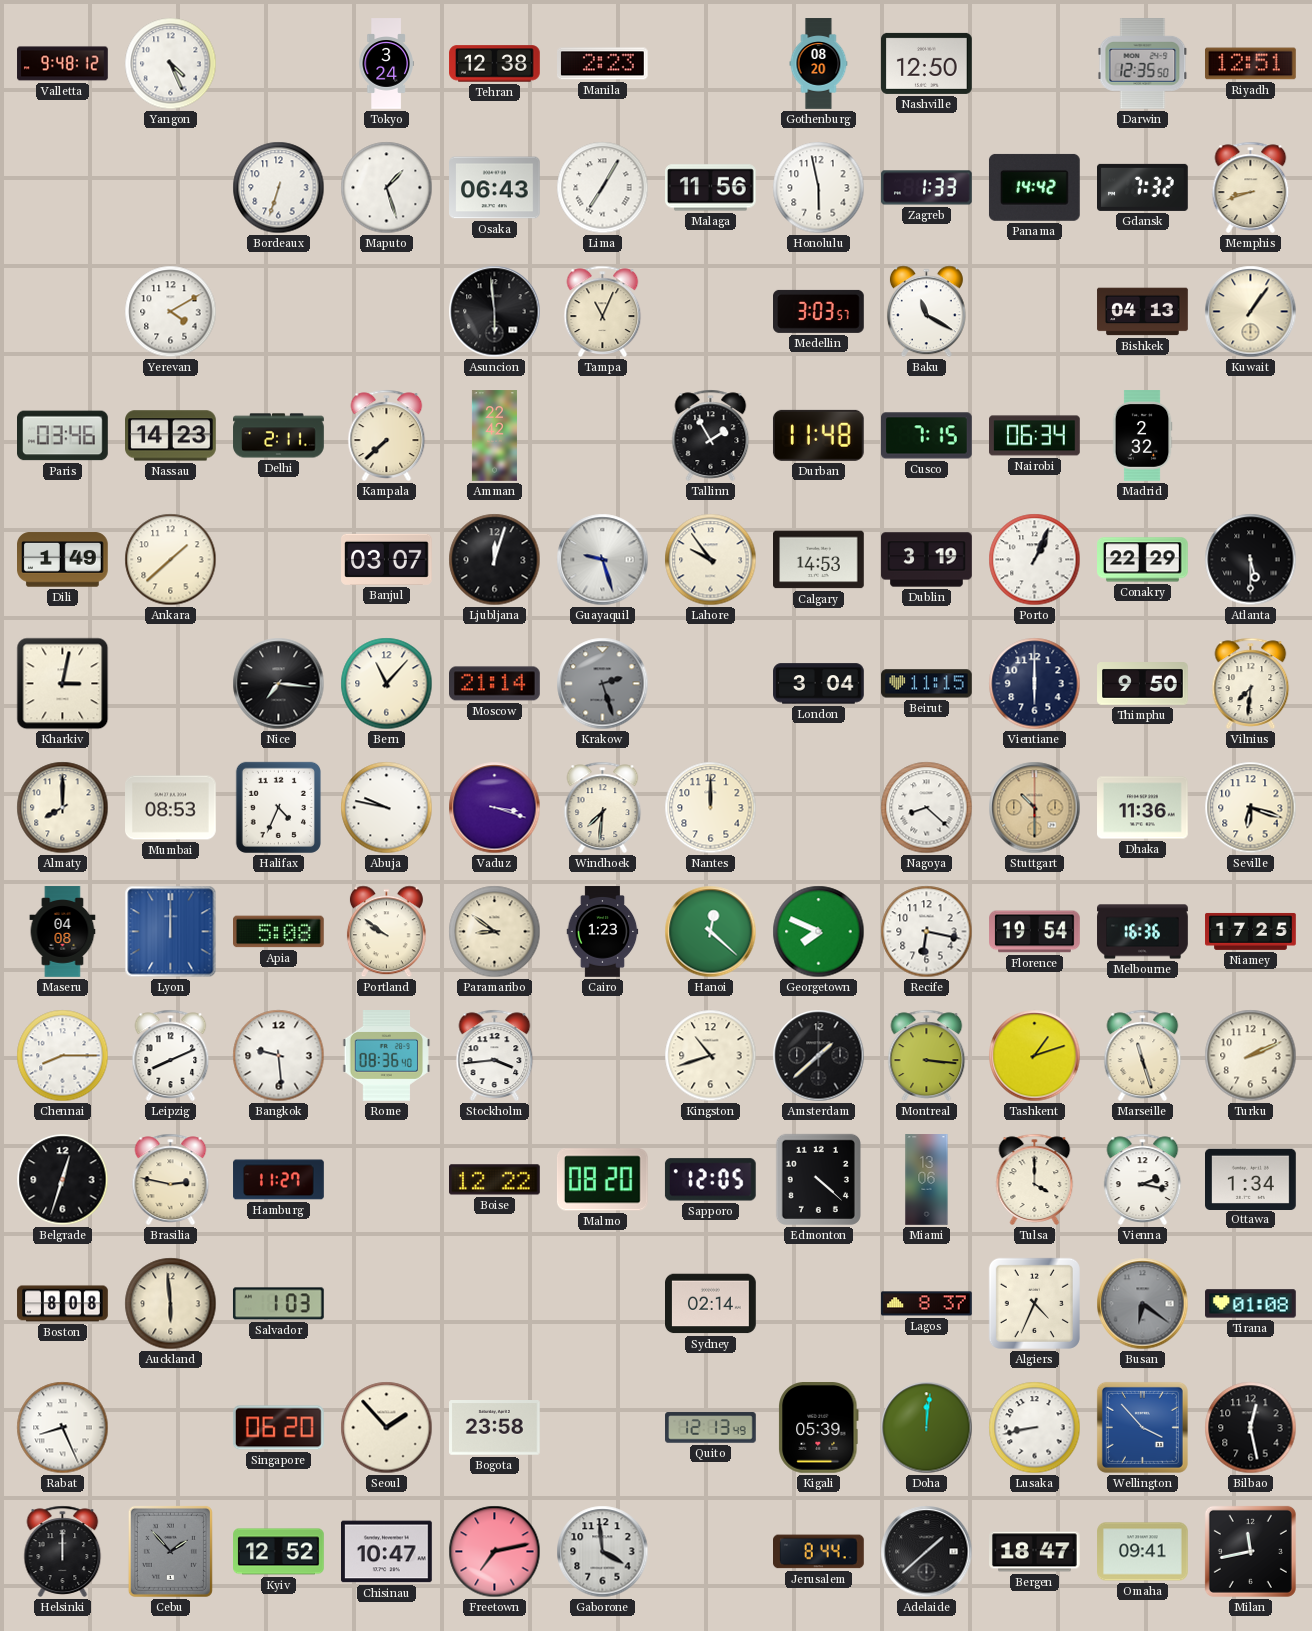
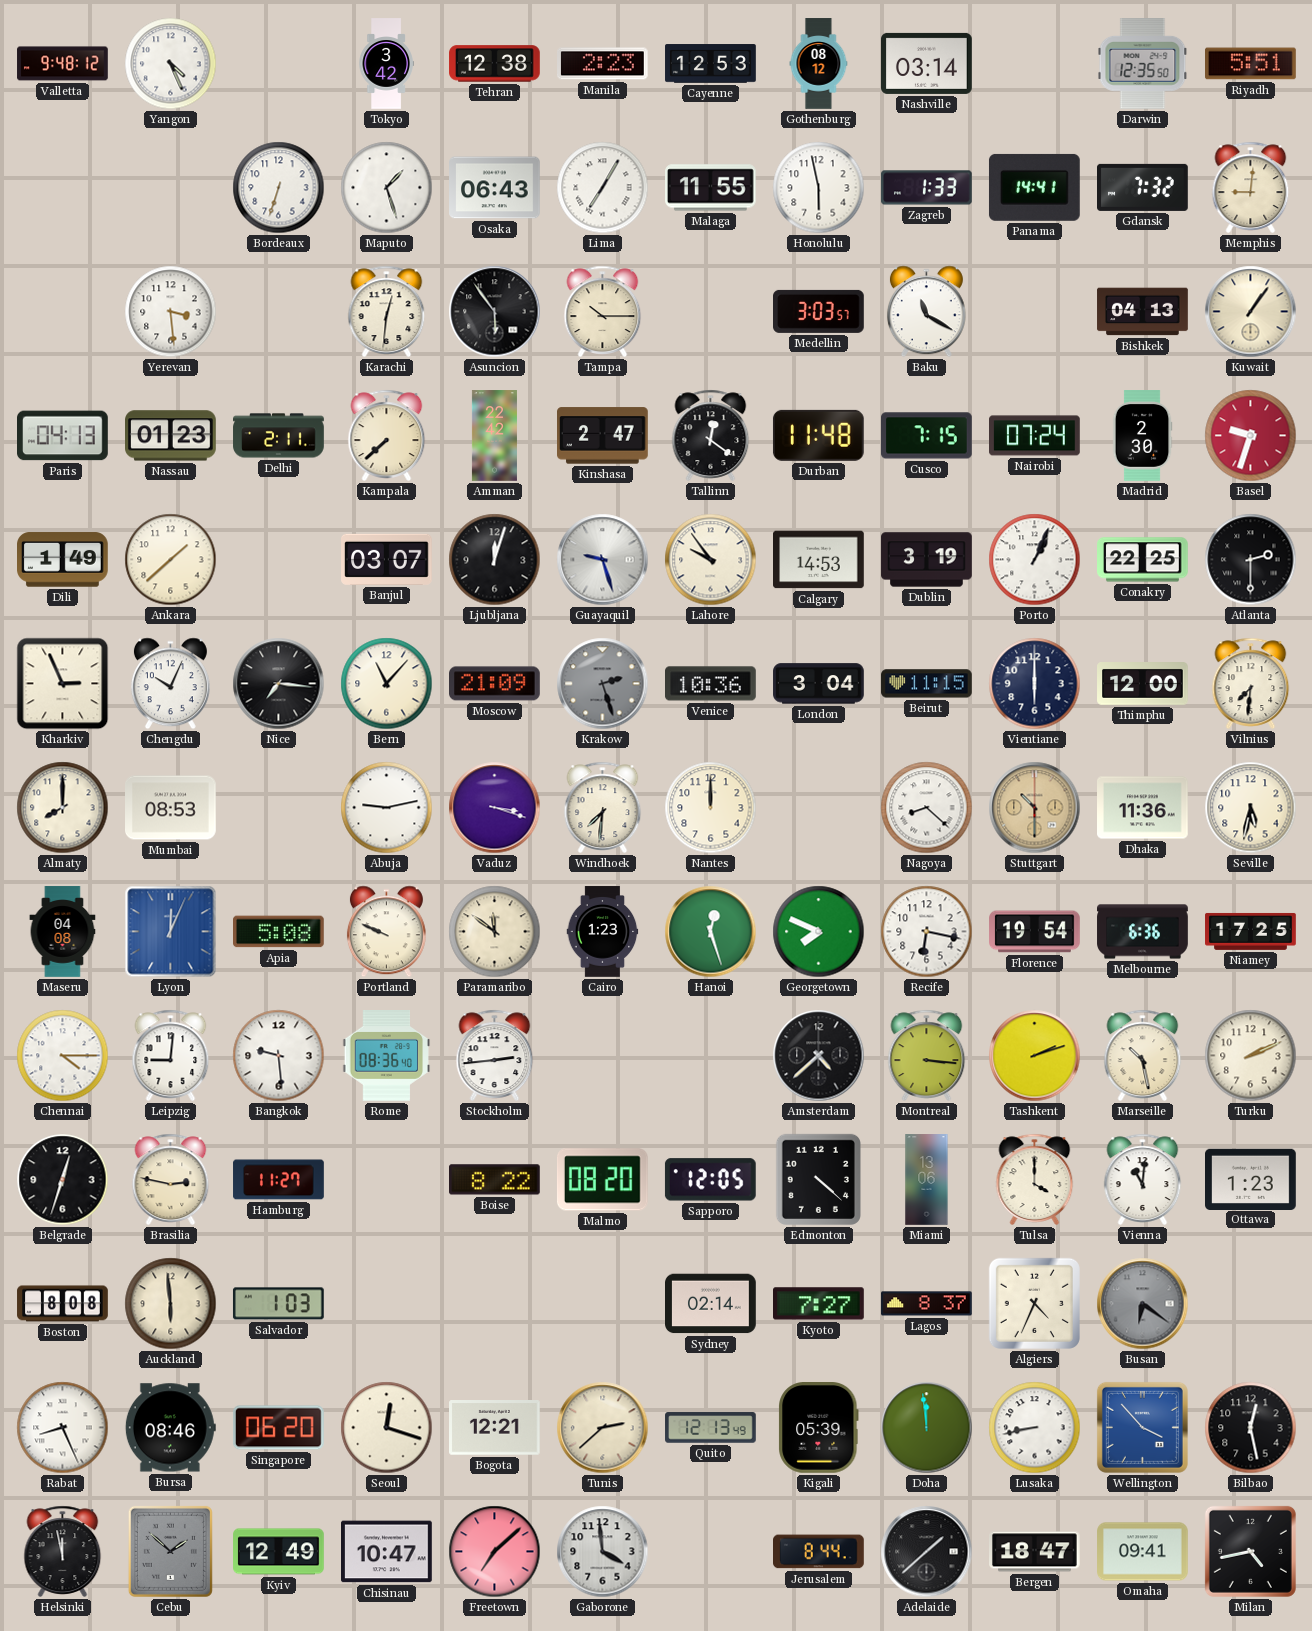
Tokyo: 3:24 -> 3:42 (386, 64)
Cayenne: none -> 12:53 (711, 64)
Gothenburg: 08:20 -> 08:12 (819, 64)
Nashville: 12:50 -> 03:14 (927, 63)
Riyadh: 12:51 -> 5:51 (1251, 64)
Malaga: 11:56 -> 11:55 (711, 188)
Panama: 14:42 -> 14:41 (1034, 187)
Memphis: 8:42 -> 9:01 (1251, 187)
Yerevan: 4:10 -> 3:29 (171, 312)
Karachi: none -> 12:31 (387, 311)
Asuncion: 5:59 -> 5:54 (495, 312)
Tampa: 11:04 -> 10:15 (603, 311)
Paris: 03:46 -> 04:13 (63, 436)
Nassau: 14:23 -> 01:23 (171, 436)
Kinshasa: none -> 2:47 (603, 436)
Tallinn: 1:55 -> 12:21 (711, 435)
Nairobi: 06:34 -> 07:24 (1035, 436)
Madrid: 2:32 -> 2:30 (1142, 436)
Basel: none -> 9:33 (1251, 436)
Conakry: 22:29 -> 22:25 (1143, 560)
Atlanta: 5:30 -> 2:30 (1251, 560)
Kharkiv: 3:02 -> 2:56 (63, 684)
Chengdu: none -> 10:04 (170, 684)
Moscow: 21:14 -> 21:09 (495, 684)
Venice: none -> 10:36 (711, 684)
Thimphu: 9:50 -> 12:00 (1143, 684)
Halifax: 4:34 -> none (278, 807)
Abuja: 9:47 -> 9:13 (387, 808)
Seville: 6:18 -> 5:32 (1251, 808)
Lyon: 12:00 -> 12:04 (171, 932)
Portland: 9:51 -> 9:49 (386, 932)
Paramaribo: 8:51 -> 11:51 (495, 932)
Hanoi: 12:22 -> 12:27 (711, 932)
Melbourne: 16:36 -> 6:36 (1143, 932)
Chennai: 8:15 -> 4:15 (63, 1056)
Leipzig: 8:11 -> 9:01 (171, 1055)
Stockholm: 3:44 -> 2:44 (495, 1055)
Kingston: 10:42 -> none (711, 1056)
Amsterdam: 1:38 -> 4:38 (819, 1056)
Tashkent: 1:12 -> 2:12 (1035, 1056)
Marseille: 11:27 -> 10:28 (1143, 1055)
Boise: 12:22 -> 8:22 (495, 1180)
Vienna: 2:17 -> 11:01 (1143, 1179)
Ottawa: 1:34 -> 1:23 (1251, 1179)
Kyoto: none -> 7:27 (819, 1304)
Tirana: 01:08 -> none (1251, 1304)
Bursa: none -> 08:46 (170, 1428)
Seoul: 1:53 -> 12:18 (387, 1428)
Bogota: 23:58 -> 12:21 (495, 1428)
Tunis: none -> 2:38 (603, 1428)
Doha: 12:01 -> 11:59 (927, 1428)
Helsinki: 12:00 -> 11:58 (63, 1551)
Cebu: 1:53 -> 1:52 (170, 1551)
Kyiv: 12:52 -> 12:49 (279, 1552)
Freetown: 7:13 -> 7:08 (495, 1552)
Milan: 11:43 -> 4:43 (1250, 1551)
